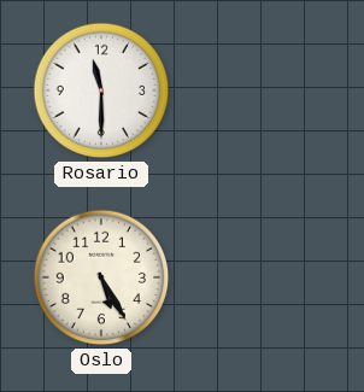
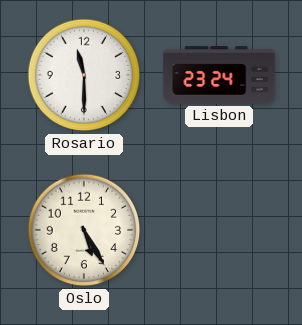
Lisbon: none -> 23:24 (219, 75)
